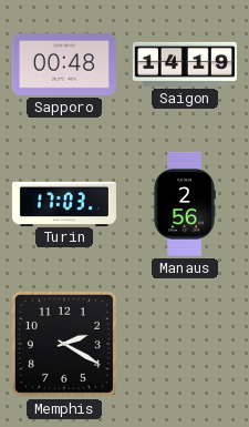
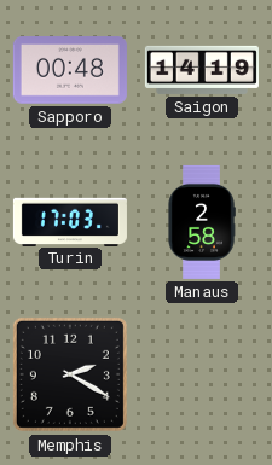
Manaus: 2:56 -> 2:58 (202, 222)
